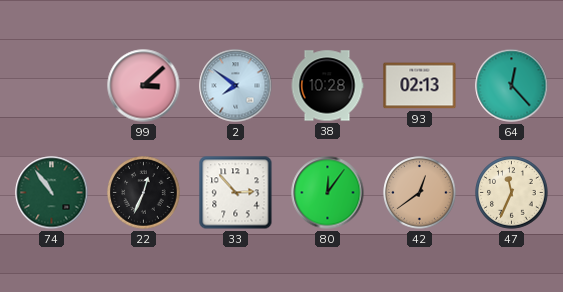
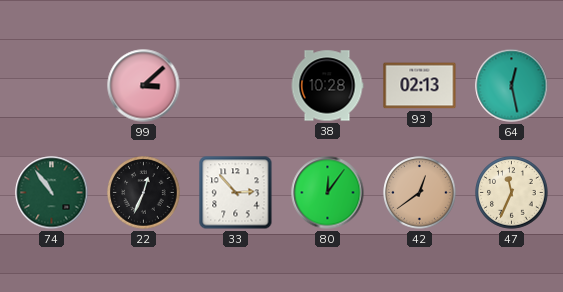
2: 7:51 -> none (236, 86)
64: 12:23 -> 12:28 (512, 86)
